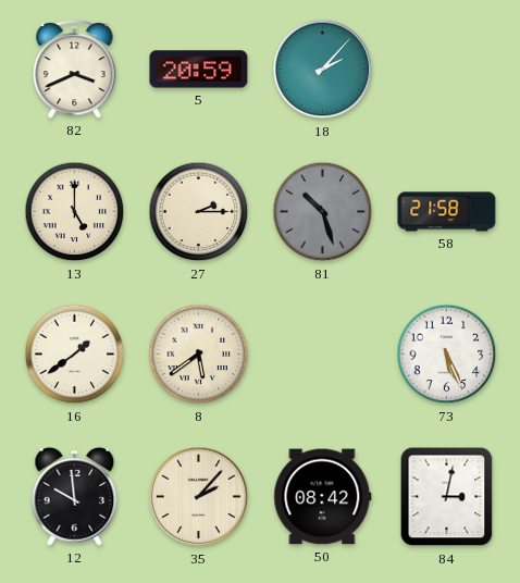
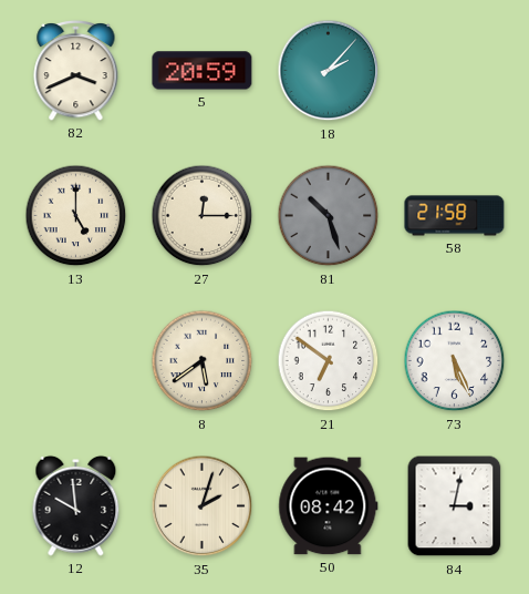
27: 2:15 -> 12:15 (203, 216)
16: 1:39 -> none (75, 355)
21: none -> 6:51 (329, 361)
35: 2:07 -> 2:03 (203, 506)
